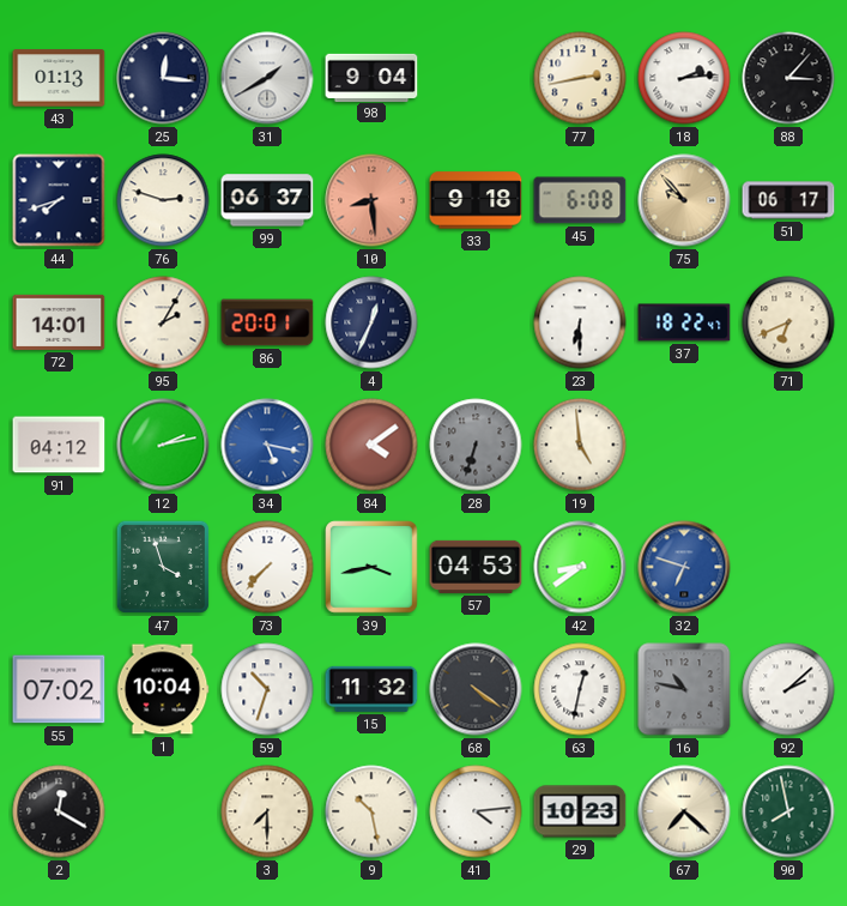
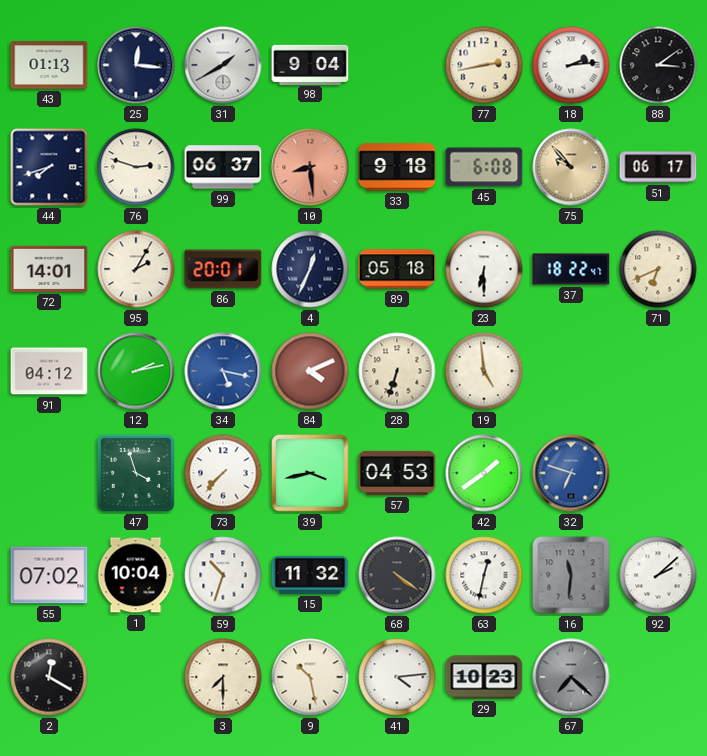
88: 3:07 -> 3:09 (658, 65)
89: none -> 05:18 (397, 269)
84: 4:09 -> 4:11 (310, 371)
28 dial: grey -> cream (397, 371)
42: 8:39 -> 1:39 (484, 473)
16: 10:47 -> 11:31 (571, 575)
67 dial: cream -> grey (571, 677)
90: 7:58 -> none (788, 811)
